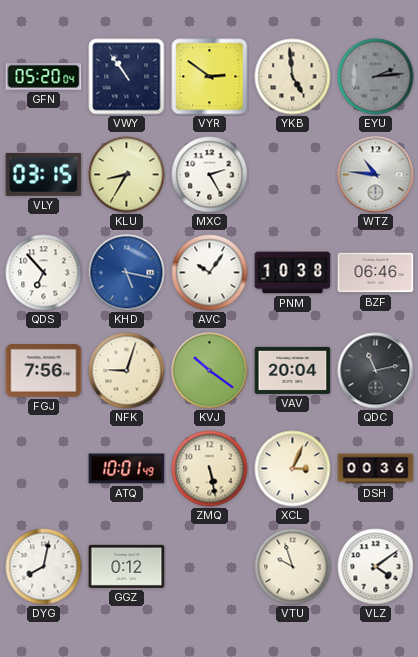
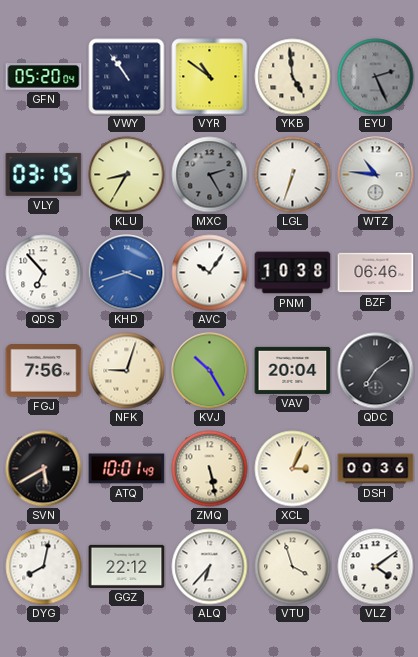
VYR: 2:51 -> 10:51 (210, 77)
EYU: 2:14 -> 2:26 (376, 77)
MXC dial: white -> grey (210, 175)
LGL: none -> 6:33 (293, 175)
KHD: 5:17 -> 3:42 (127, 273)
KVJ: 10:21 -> 10:25 (210, 371)
QDC: 11:13 -> 7:09 (376, 371)
SVN: none -> 5:40 (44, 469)
GGZ: 0:12 -> 22:12 (127, 566)
ALQ: none -> 6:37 (210, 567)
VTU: 9:57 -> 3:57 (293, 567)
